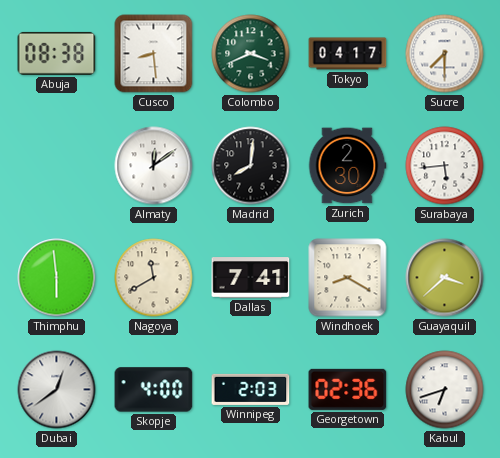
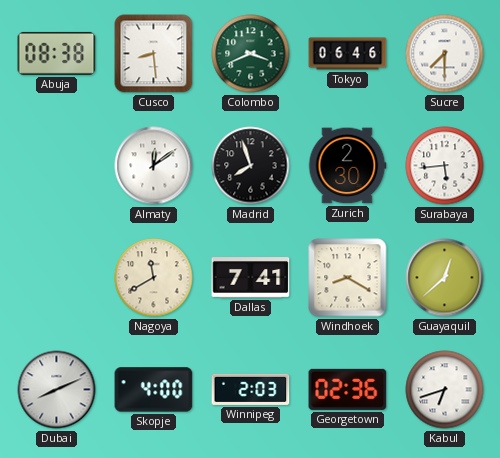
Tokyo: 04:17 -> 06:46 (348, 54)
Madrid: 8:01 -> 7:57 (251, 166)
Thimphu: 5:59 -> none (57, 278)
Guayaquil: 3:38 -> 12:38 (445, 278)
Dubai: 12:39 -> 8:11 (57, 390)
